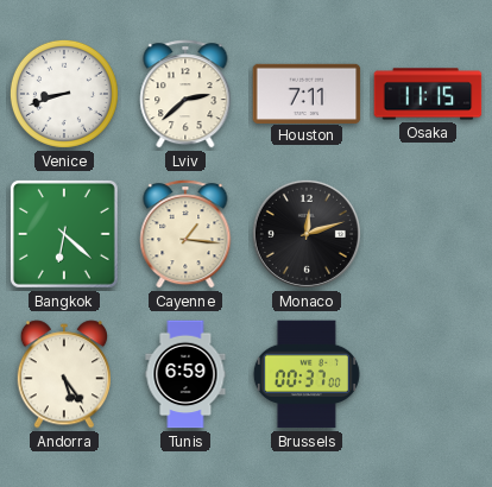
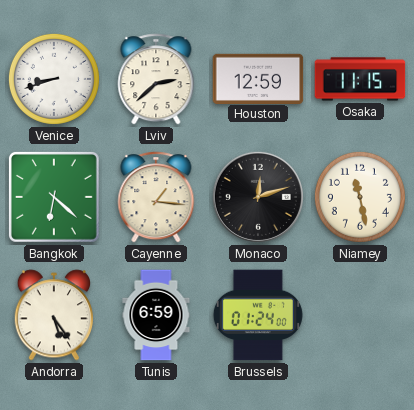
Houston: 7:11 -> 12:59 (258, 78)
Niamey: none -> 11:28 (360, 197)
Brussels: 00:37 -> 01:24 (258, 315)
